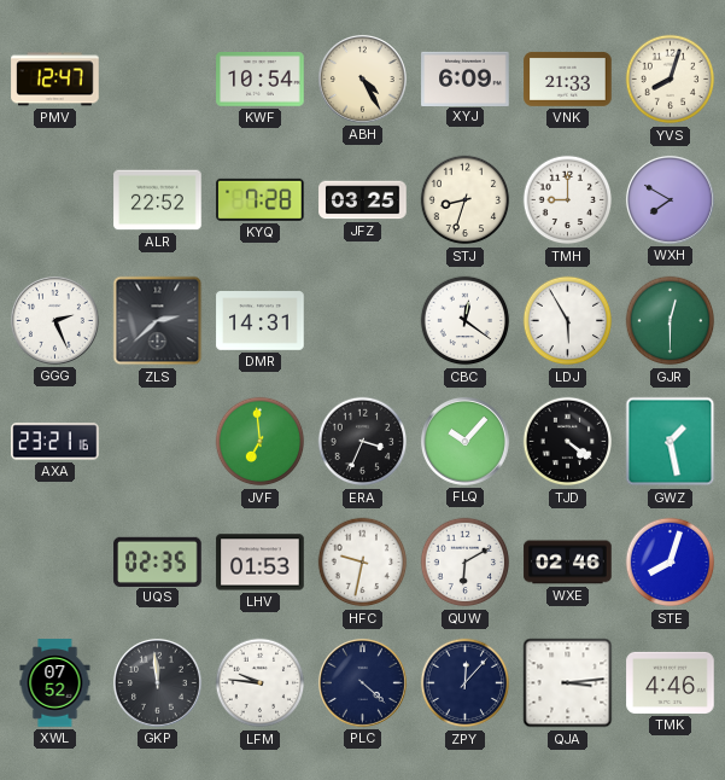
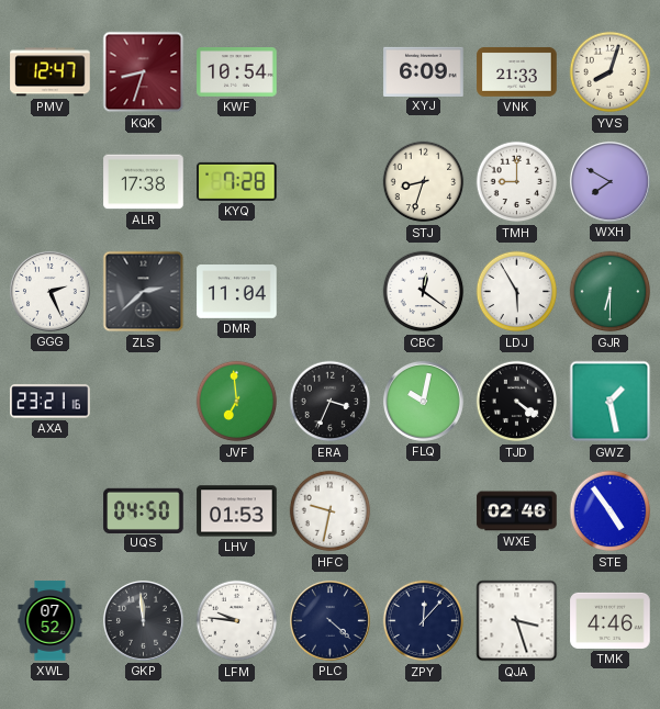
KQK: none -> 8:33 (144, 72)
ABH: 4:25 -> none (362, 78)
ALR: 22:52 -> 17:38 (144, 182)
JFZ: 03:25 -> none (363, 200)
DMR: 14:31 -> 11:04 (237, 292)
GJR: 12:30 -> 6:30 (611, 292)
FLQ: 10:07 -> 10:02 (423, 401)
UQS: 02:35 -> 04:50 (144, 510)
QUW: 6:10 -> none (466, 563)
STE: 8:03 -> 4:54 (611, 511)
QJA: 3:14 -> 3:27 (517, 621)
